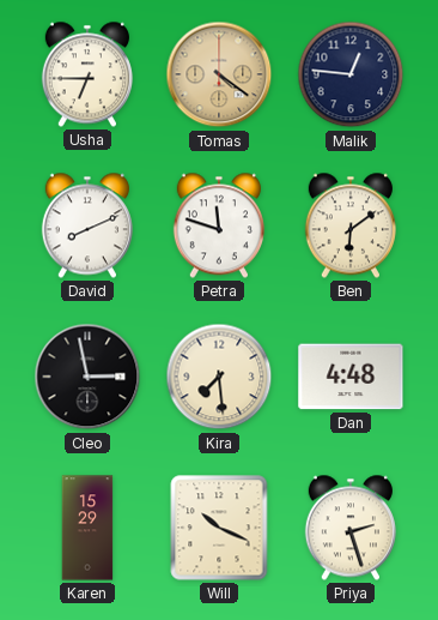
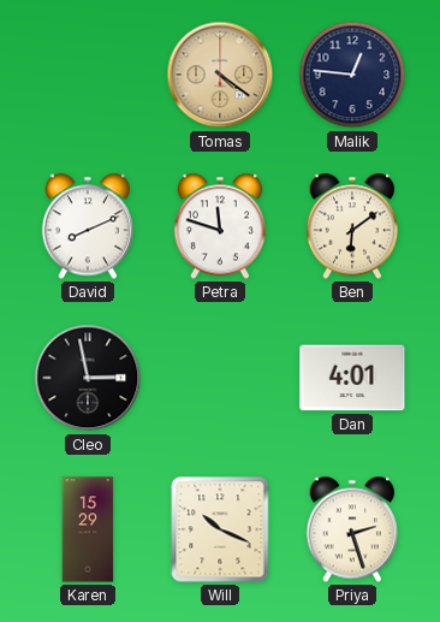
Usha: 6:45 -> none (87, 74)
Kira: 7:29 -> none (219, 377)
Dan: 4:48 -> 4:01 (352, 378)
